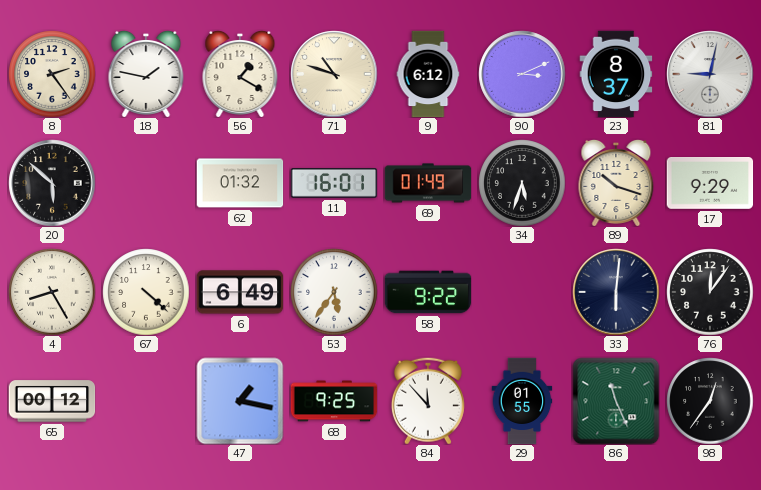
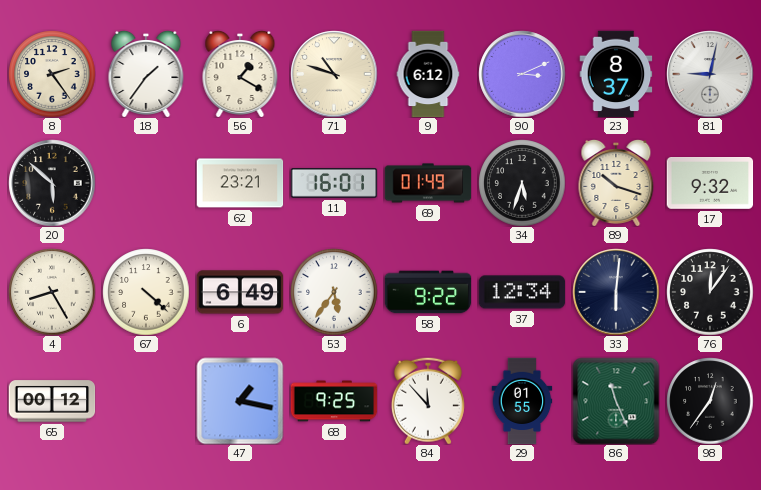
18: 1:47 -> 1:36 (146, 74)
62: 01:32 -> 23:21 (240, 183)
17: 9:29 -> 9:32 (710, 184)
37: none -> 12:34 (522, 292)
